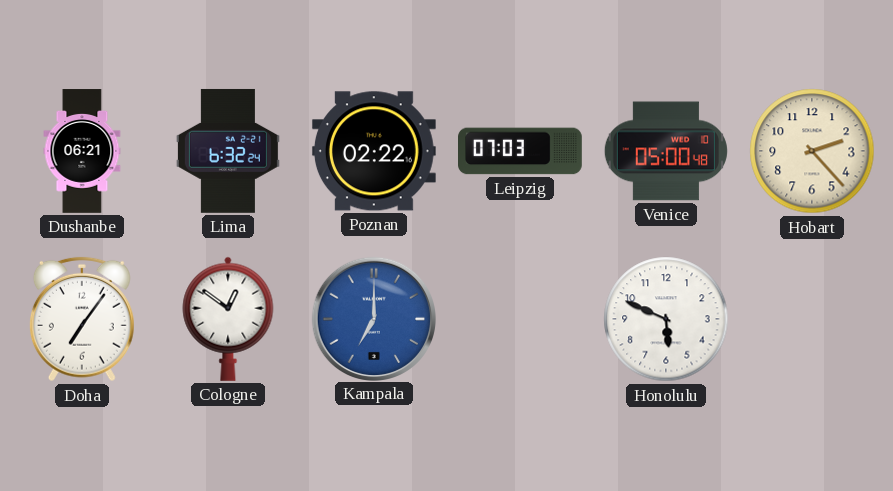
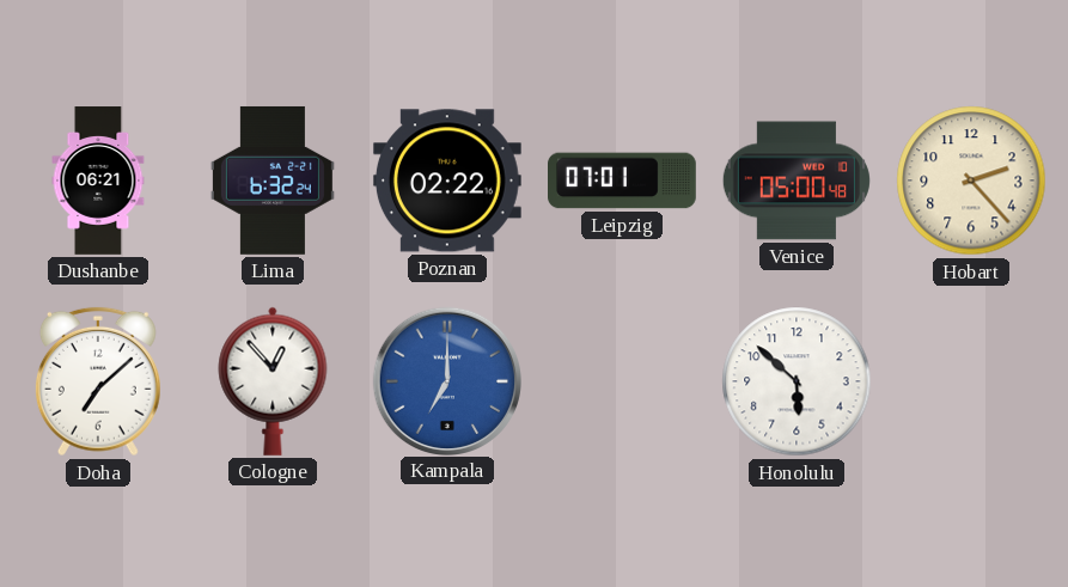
Leipzig: 07:03 -> 07:01 (623, 181)
Doha: 7:06 -> 7:08 (98, 381)
Cologne: 12:51 -> 12:53 (273, 381)
Honolulu: 5:49 -> 5:52 (797, 381)
